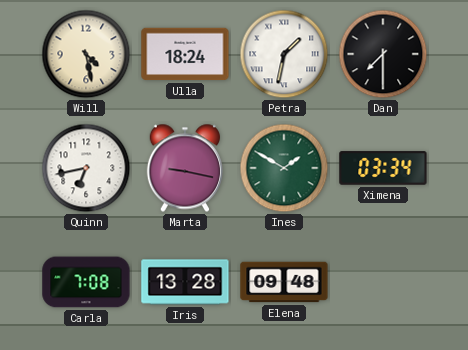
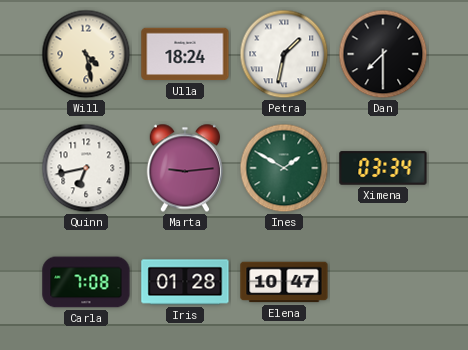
Marta: 9:17 -> 9:14 (184, 168)
Iris: 13:28 -> 01:28 (185, 282)
Elena: 09:48 -> 10:47 (284, 282)
